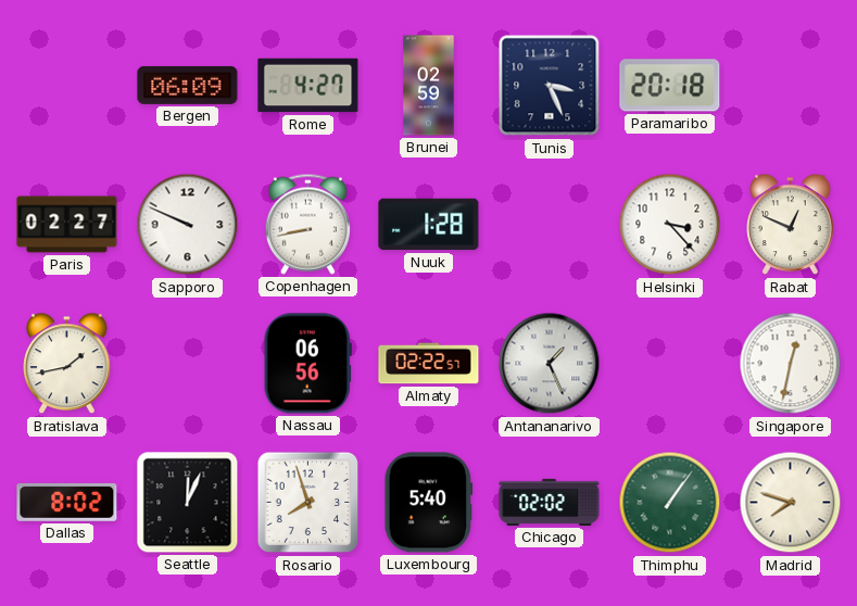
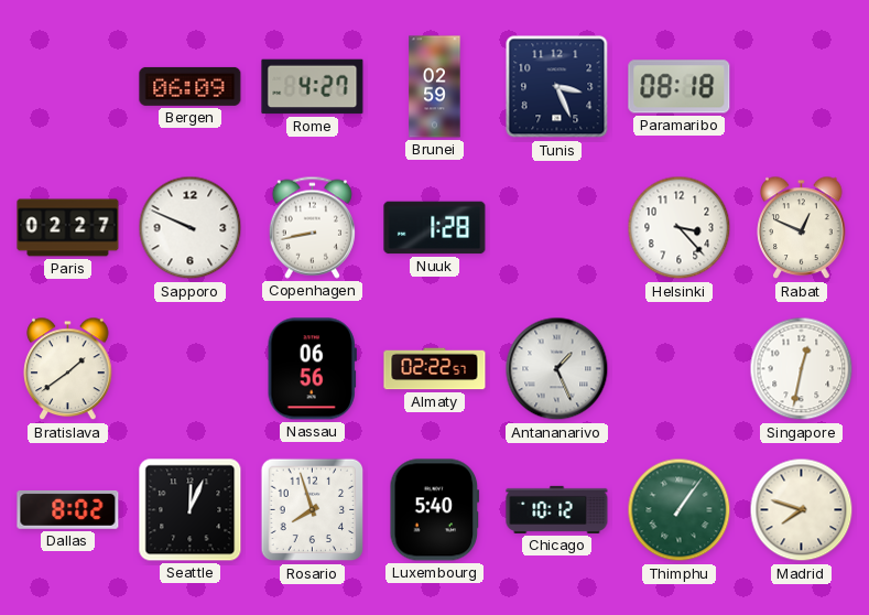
Paramaribo: 20:18 -> 08:18 (680, 87)
Bratislava: 1:43 -> 1:39 (68, 369)
Chicago: 02:02 -> 10:12 (557, 509)
